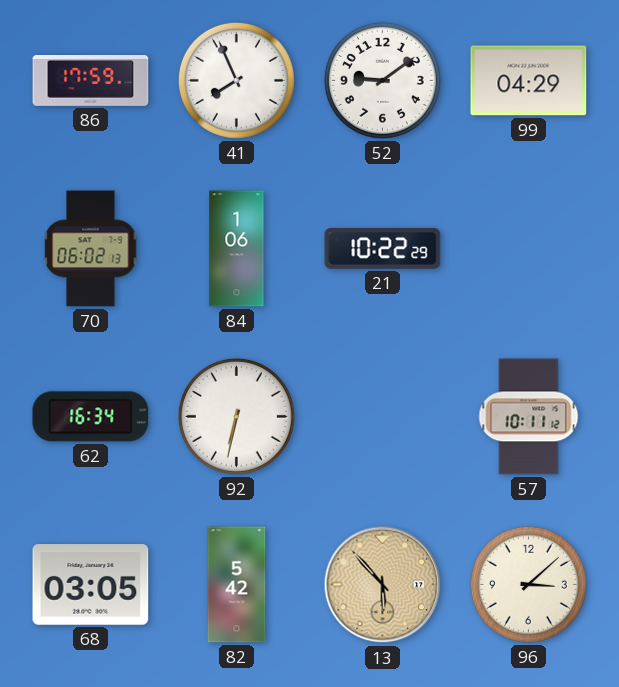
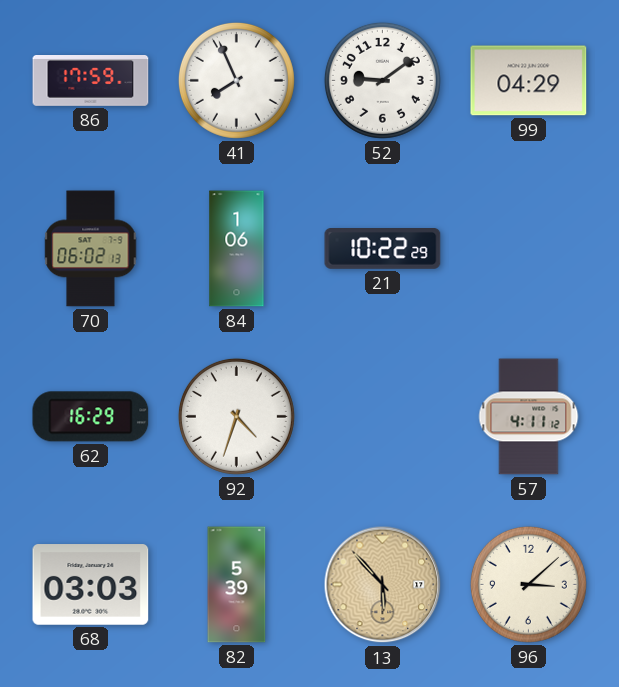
62: 16:34 -> 16:29 (91, 417)
92: 6:32 -> 4:33 (236, 416)
57: 10:11 -> 4:11 (529, 417)
68: 03:05 -> 03:03 (91, 585)
82: 5:42 -> 5:39 (237, 585)
